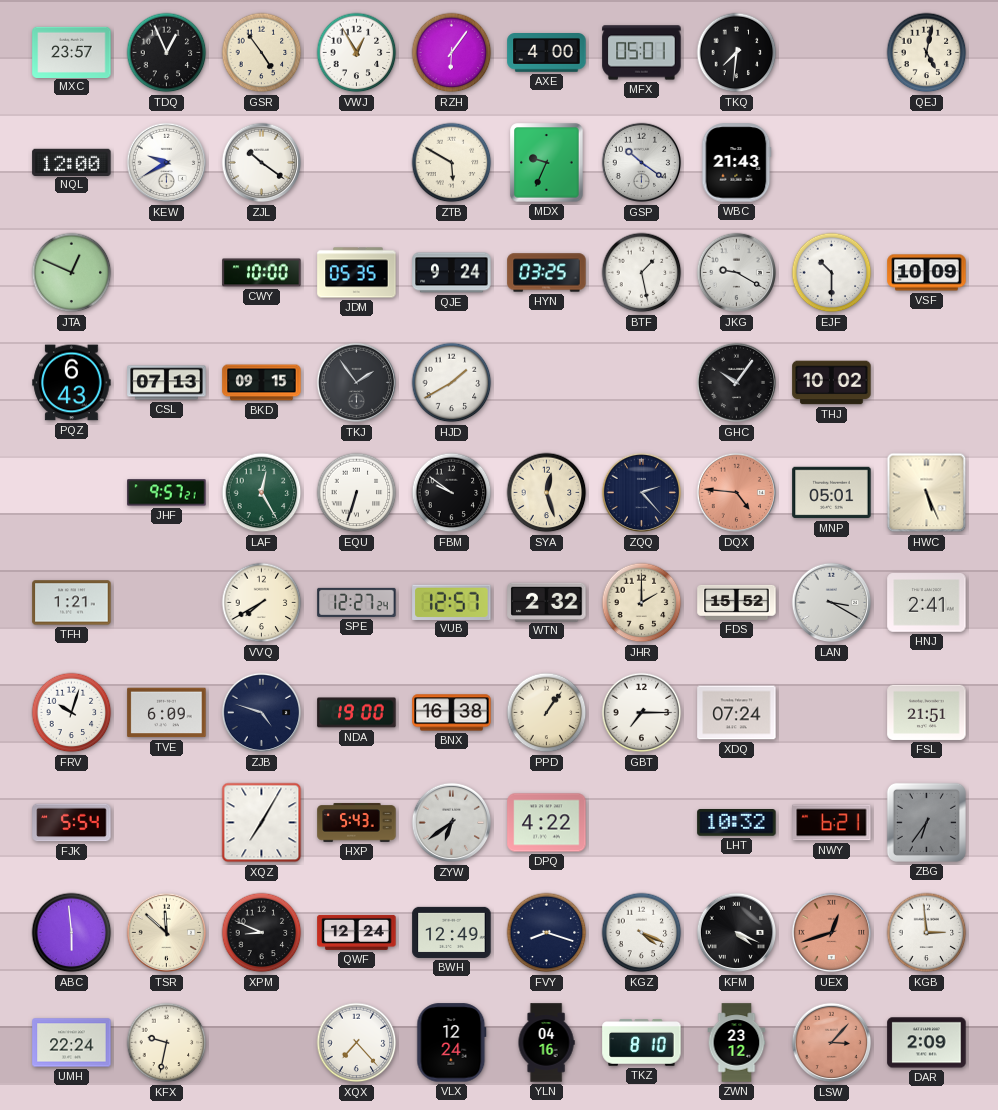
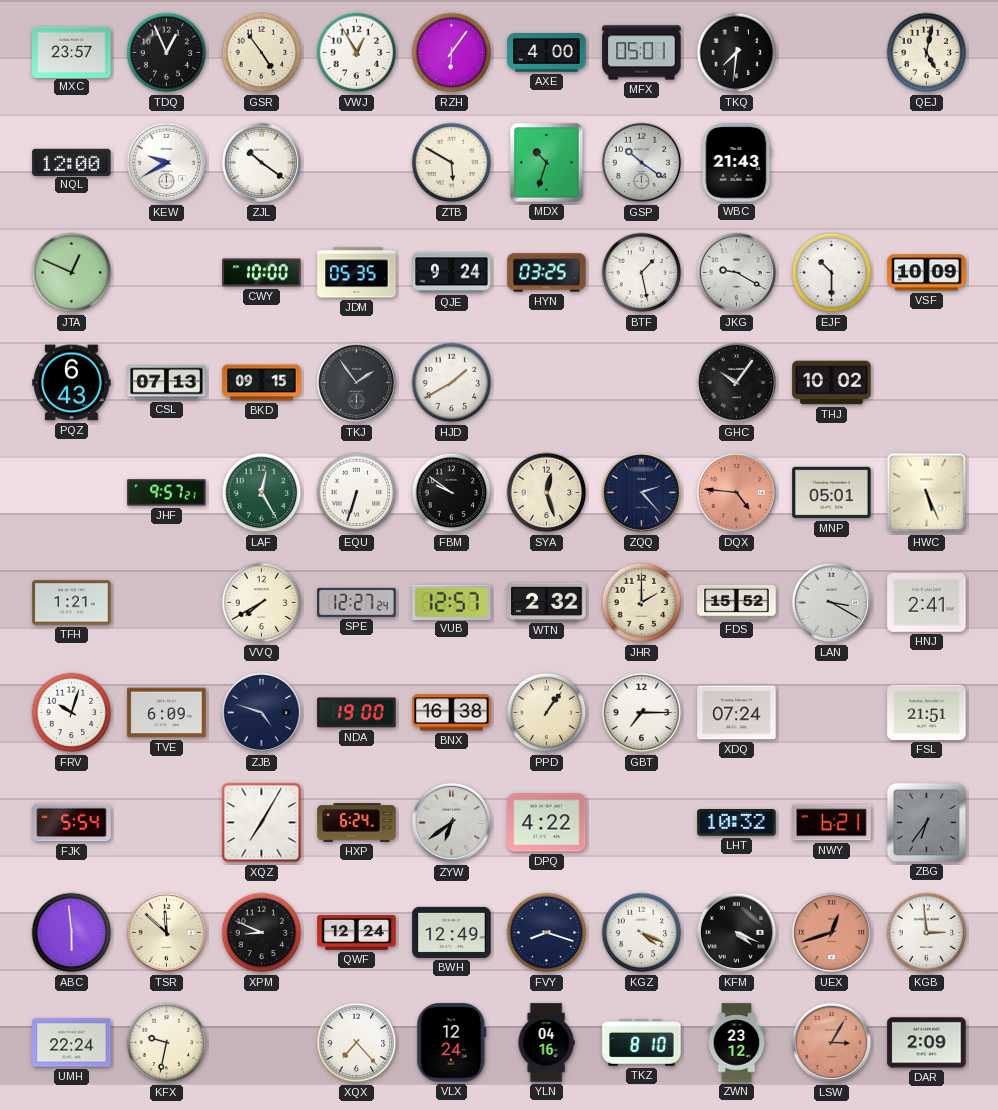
MDX: 9:34 -> 10:33 (547, 163)
HXP: 5:43 -> 6:24 (357, 823)
LSW: 3:07 -> 3:05 (832, 1043)
